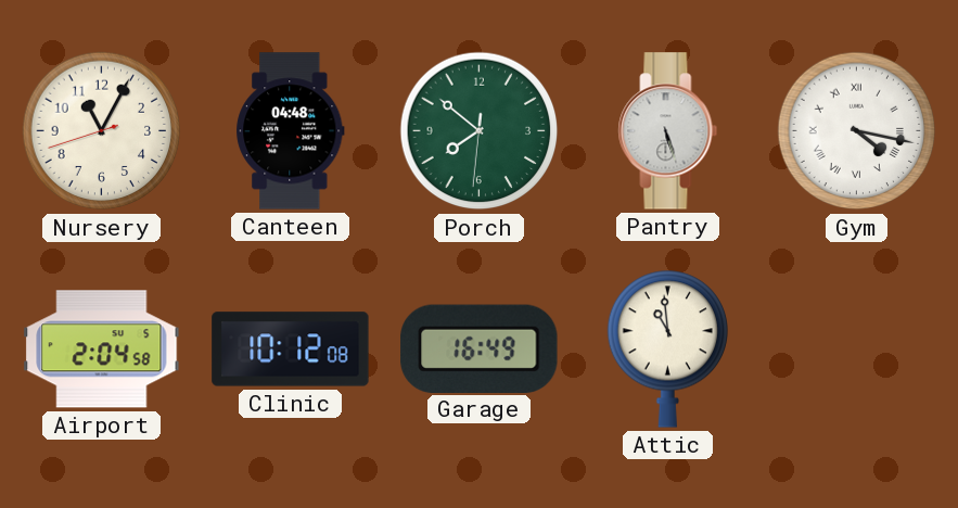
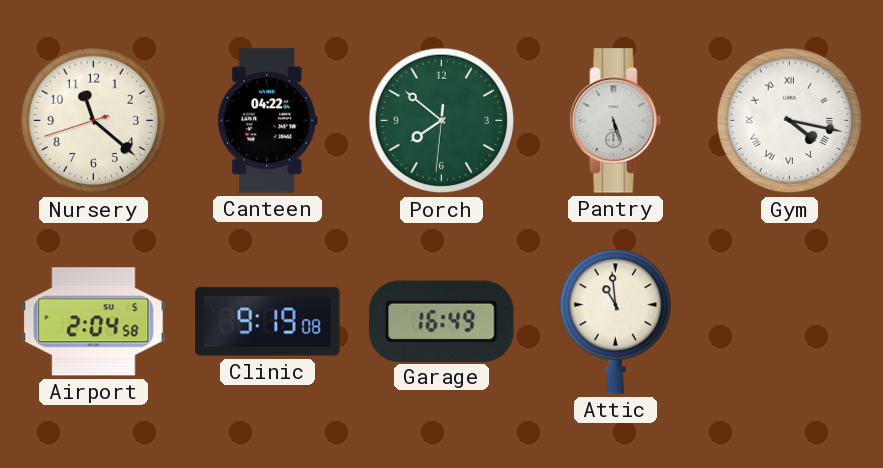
Nursery: 11:04 -> 11:21 (94, 121)
Canteen: 04:48 -> 04:22 (268, 121)
Clinic: 10:12 -> 9:19 (268, 322)
